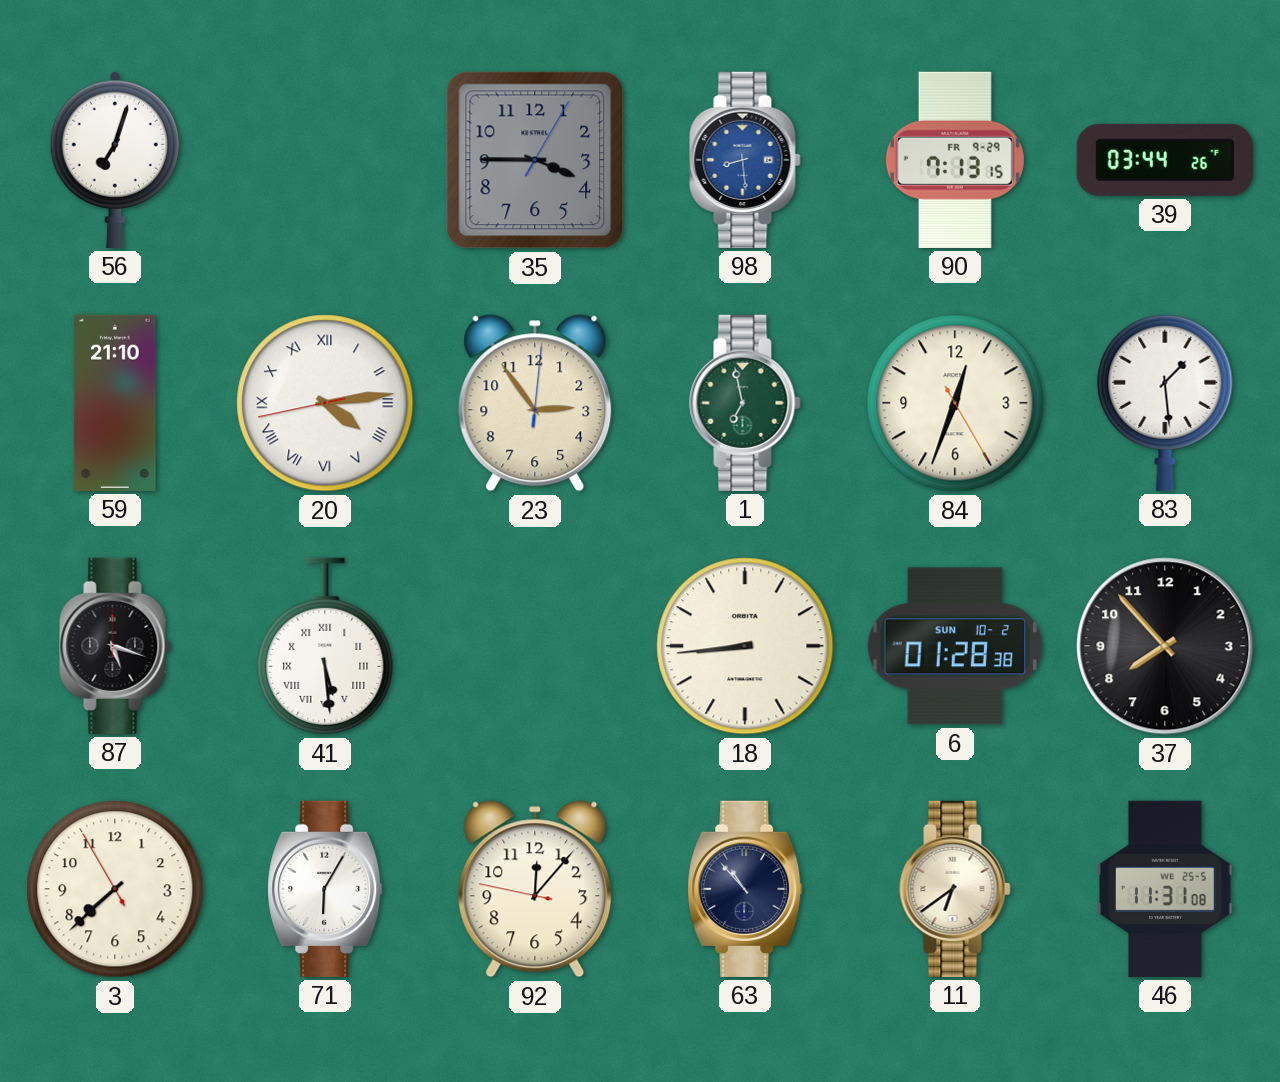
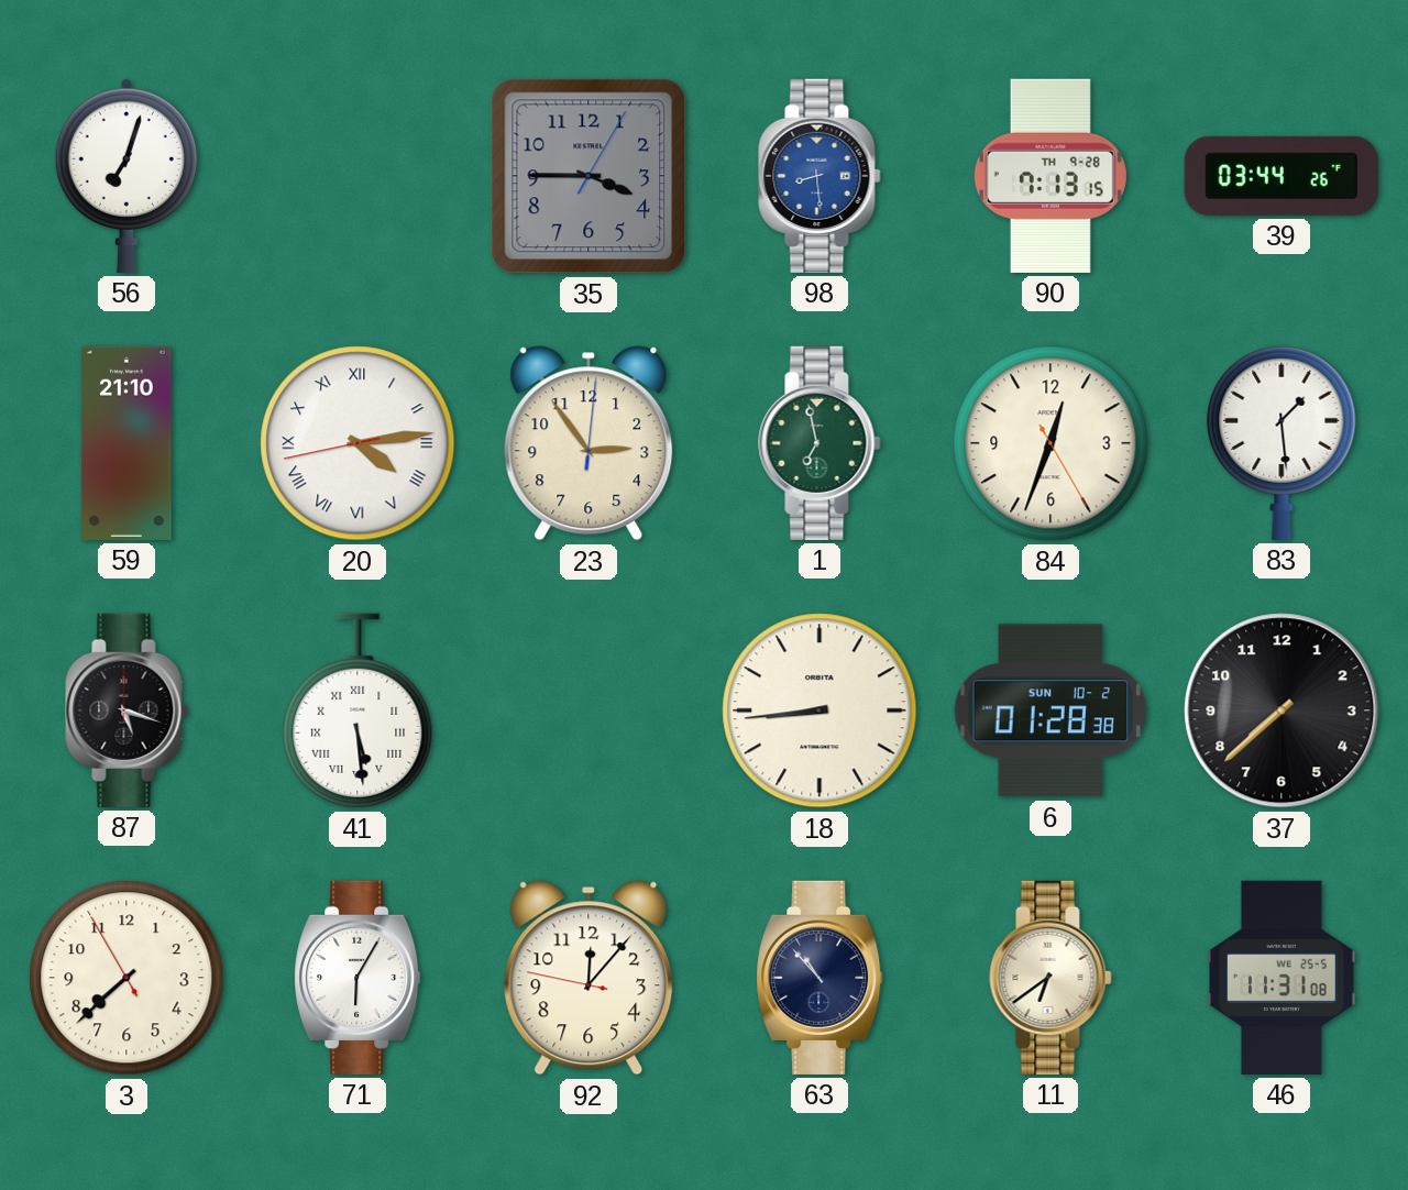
90 date: FR 9-29 -> TH 9-28 (1050, 176)
37: 7:53 -> 7:38 (1281, 710)
